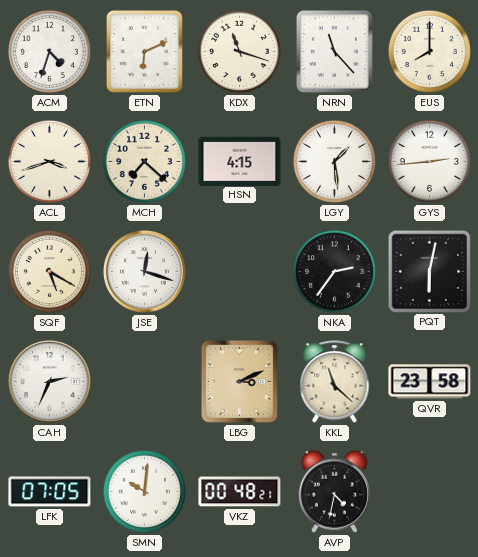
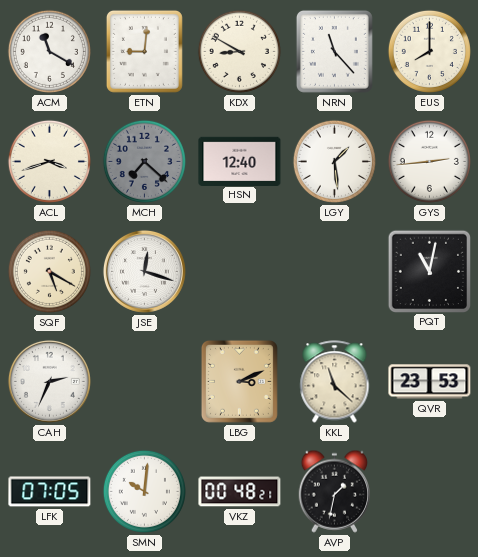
ACM: 4:33 -> 11:20 (49, 51)
ETN: 6:11 -> 9:01 (144, 51)
KDX: 11:18 -> 8:50 (239, 51)
MCH dial: cream -> grey (144, 161)
HSN: 4:15 -> 12:40 (240, 161)
NKA: 2:36 -> none (334, 271)
PQT: 6:02 -> 11:02 (429, 271)
QVR: 23:58 -> 23:53 (430, 382)
AVP: 4:32 -> 1:32 (335, 491)
